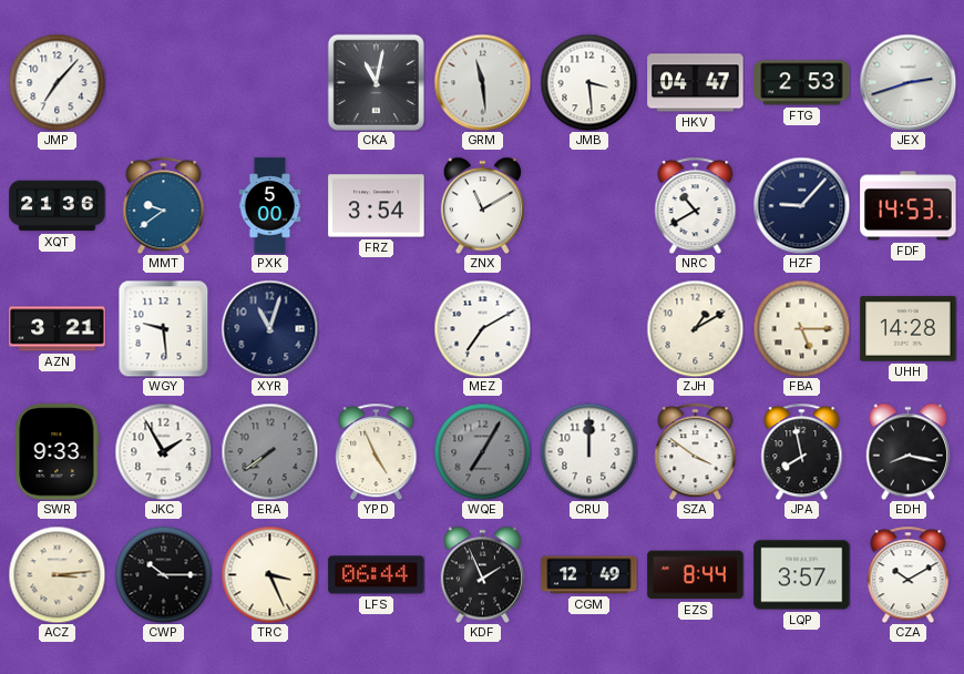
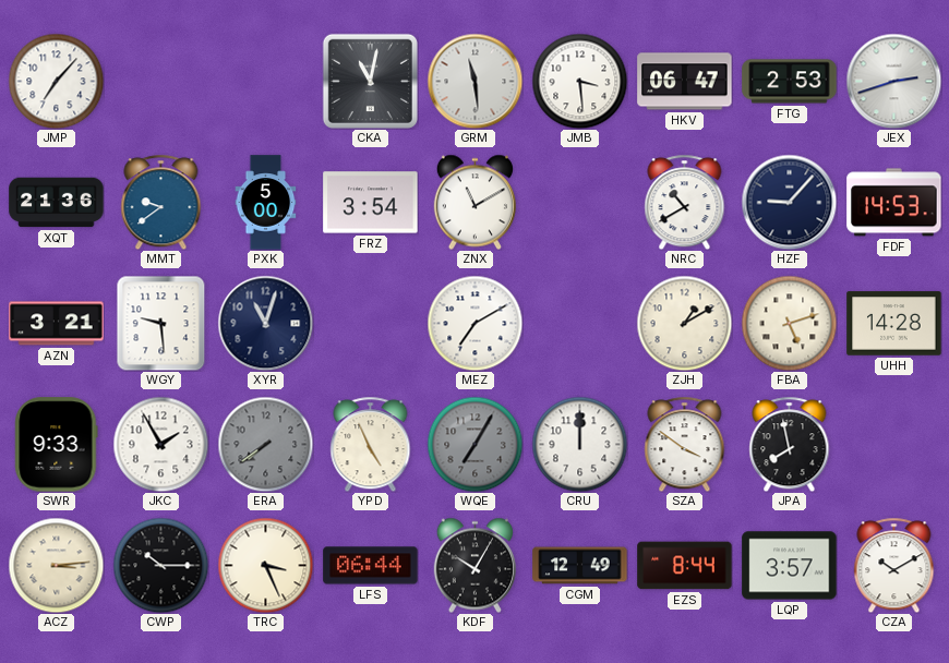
HKV: 04:47 -> 06:47 (685, 82)
FBA: 5:15 -> 5:12 (789, 323)
EDH: 8:17 -> none (907, 451)
KDF: 1:56 -> 10:05 (474, 565)
